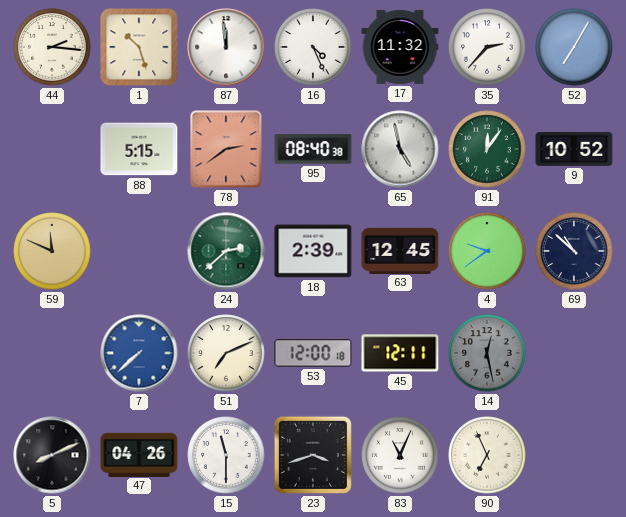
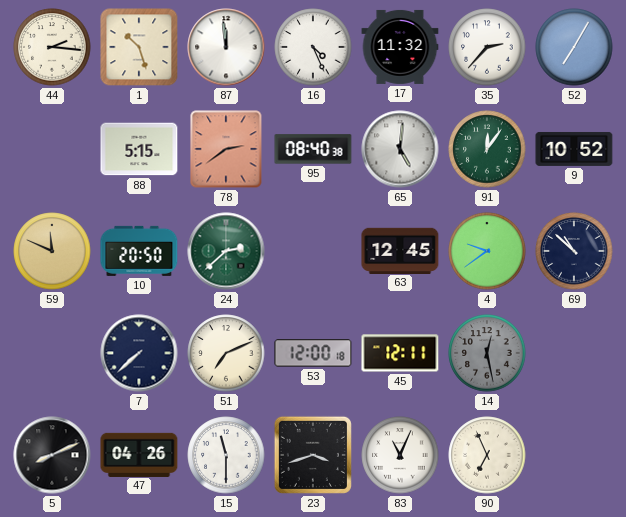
65: 4:58 -> 5:01 (400, 149)
10: none -> 20:50 (139, 251)
18: 2:39 -> none (313, 251)
7 dial: blue -> navy (139, 353)
